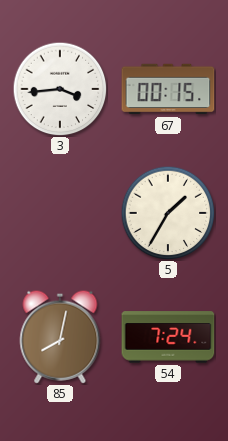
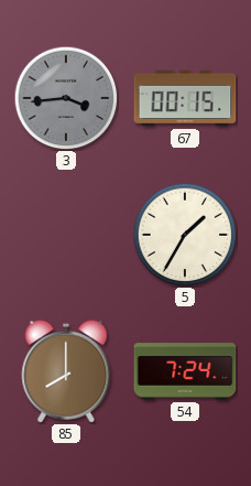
3 dial: white -> grey (66, 98)
85: 8:02 -> 8:00 (66, 371)
